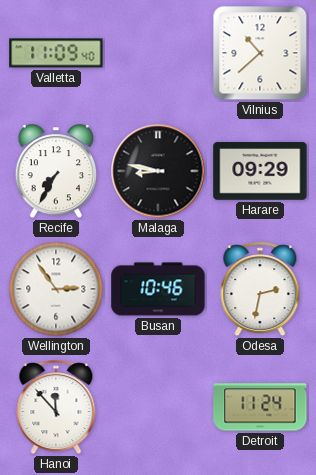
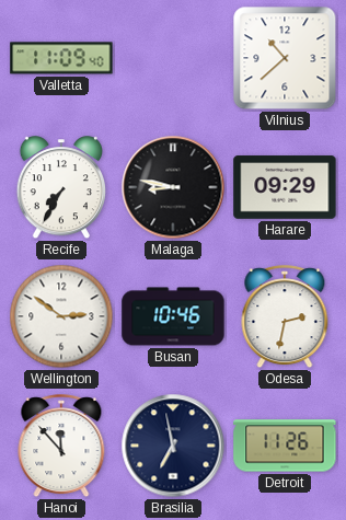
Wellington: 2:54 -> 2:51 (61, 316)
Brasilia: none -> 6:58 (173, 446)
Detroit: 11:24 -> 11:26 (285, 446)
